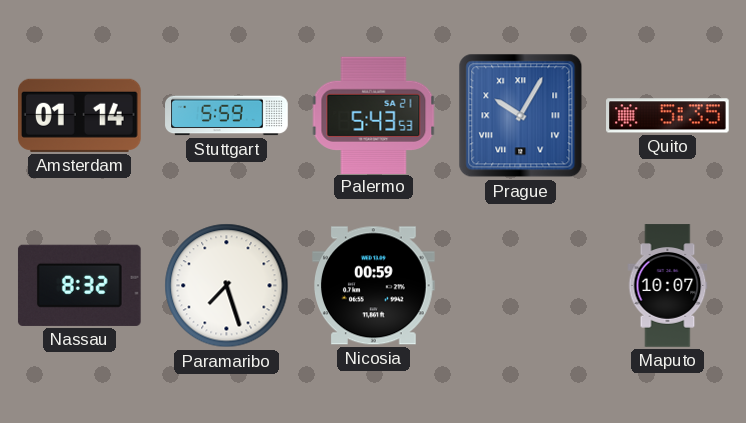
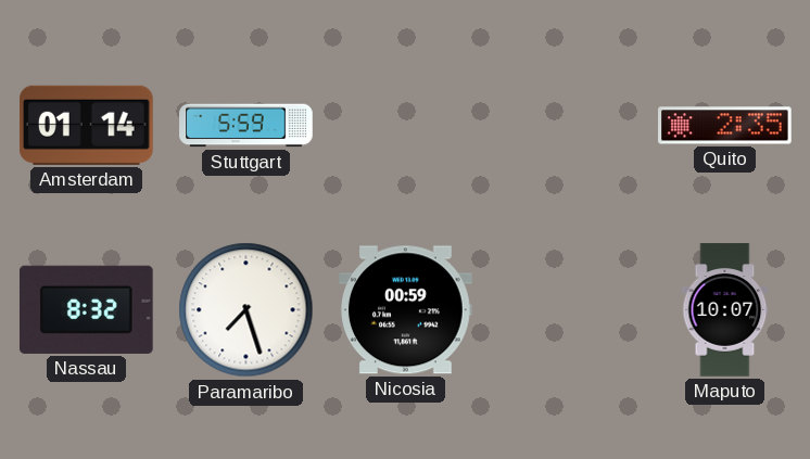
Palermo: 5:43 -> none (374, 115)
Prague: 10:05 -> none (521, 116)
Quito: 5:35 -> 2:35 (725, 126)
